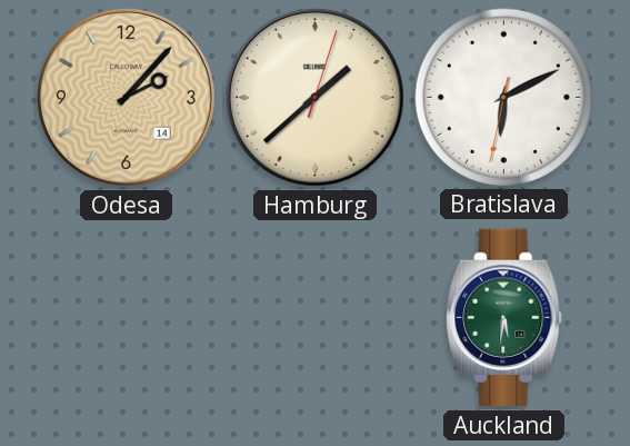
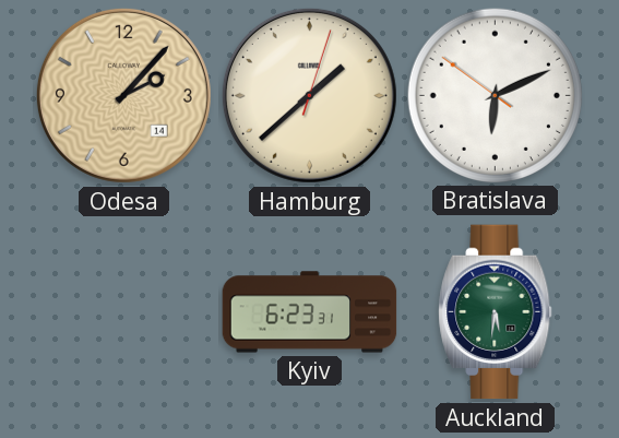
Bratislava: 6:10:32 -> 6:10:51 (495, 95)
Kyiv: none -> 6:23 (310, 312)
